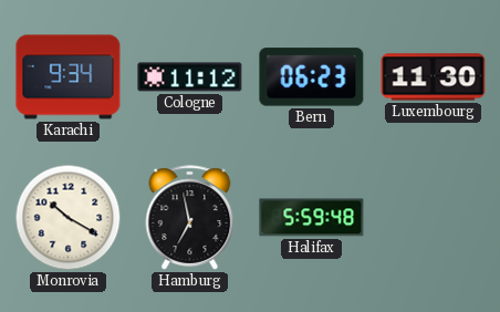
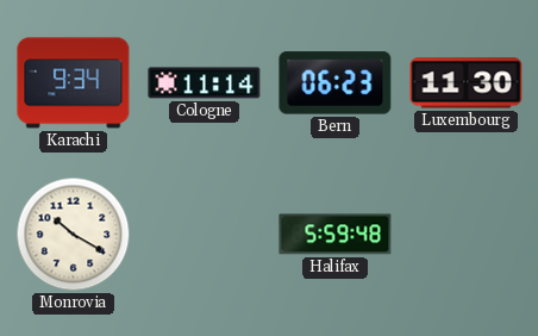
Cologne: 11:12 -> 11:14 (205, 83)
Hamburg: 6:58 -> none (190, 218)
